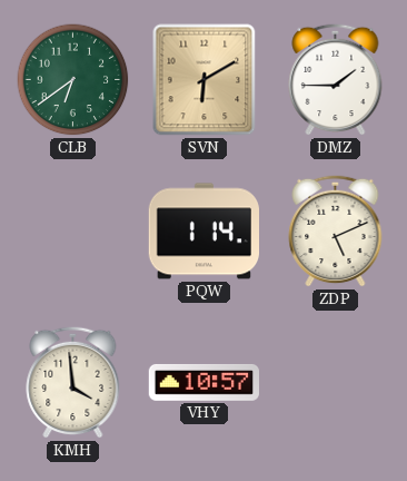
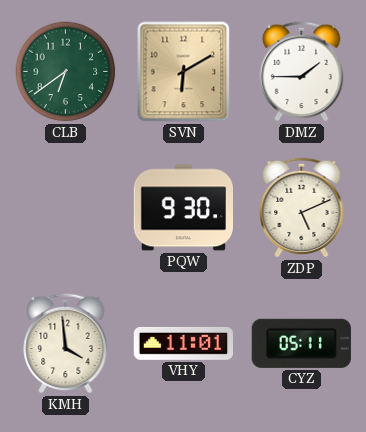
PQW: 1:14 -> 9:30 (183, 208)
VHY: 10:57 -> 11:01 (183, 343)
CYZ: none -> 05:11 (301, 343)
